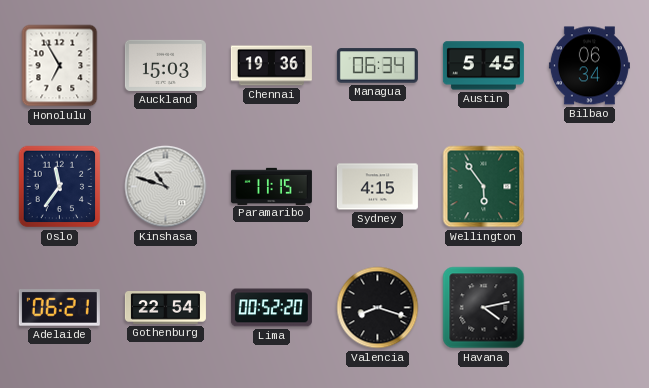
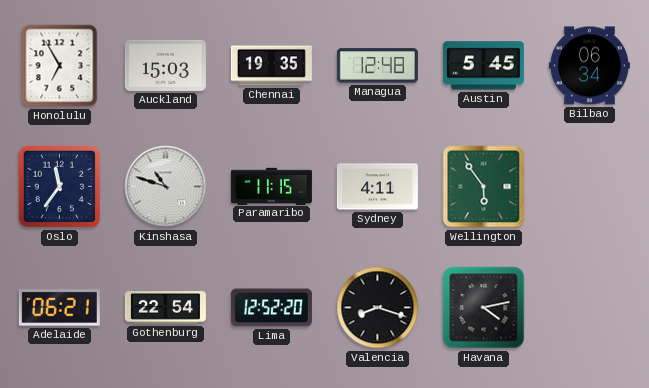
Chennai: 19:36 -> 19:35 (271, 66)
Managua: 06:34 -> 12:48 (377, 66)
Sydney: 4:15 -> 4:11 (377, 187)
Lima: 00:52 -> 12:52 (271, 308)
